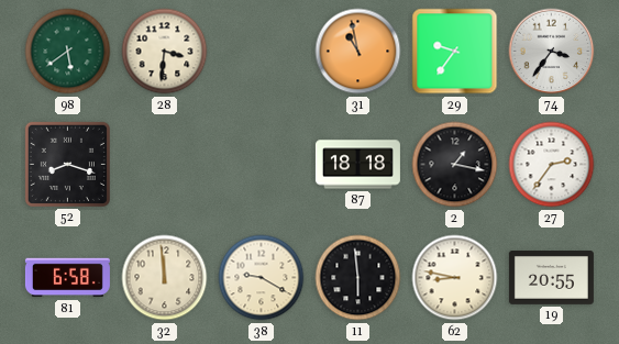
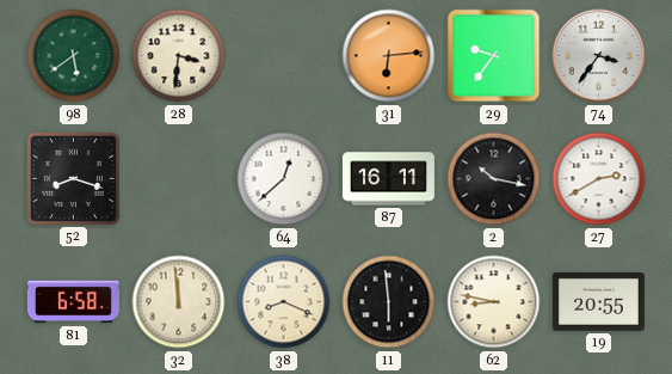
31: 10:58 -> 6:14 (389, 56)
64: none -> 12:38 (284, 179)
87: 18:18 -> 16:11 (388, 179)
2: 1:17 -> 10:17 (494, 179)
27: 2:36 -> 2:40 (599, 179)
38: 9:20 -> 8:19 (284, 302)
